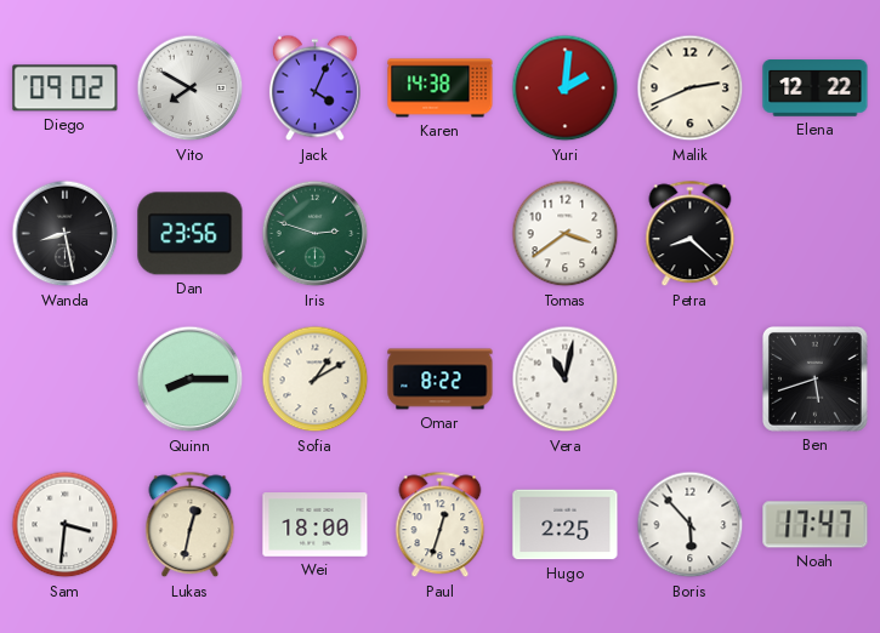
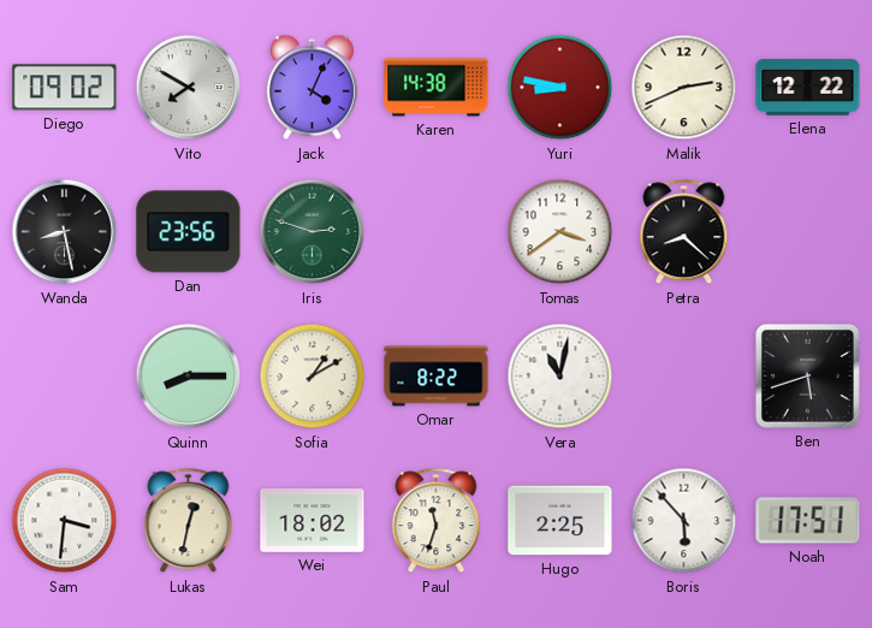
Yuri: 2:01 -> 8:47 (560, 88)
Wei: 18:00 -> 18:02 (313, 521)
Paul: 12:33 -> 11:33 (437, 521)
Noah: 17:47 -> 17:51 (808, 521)
